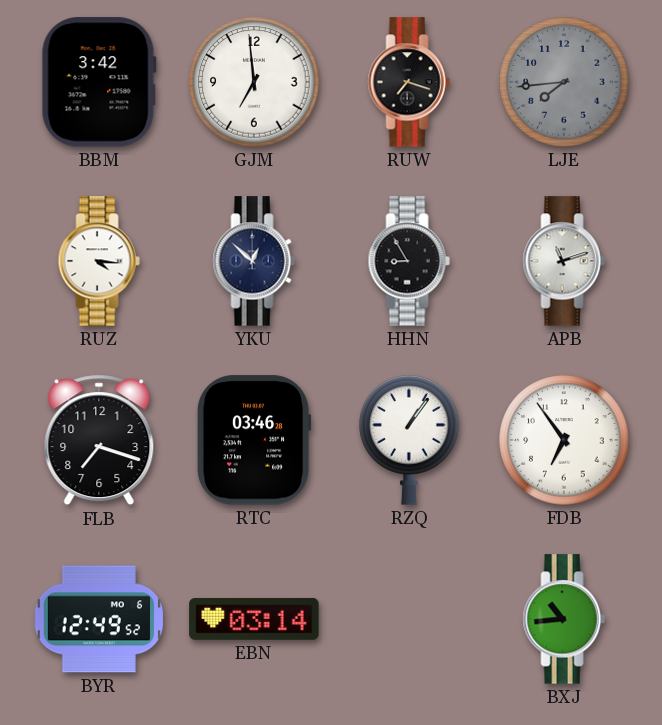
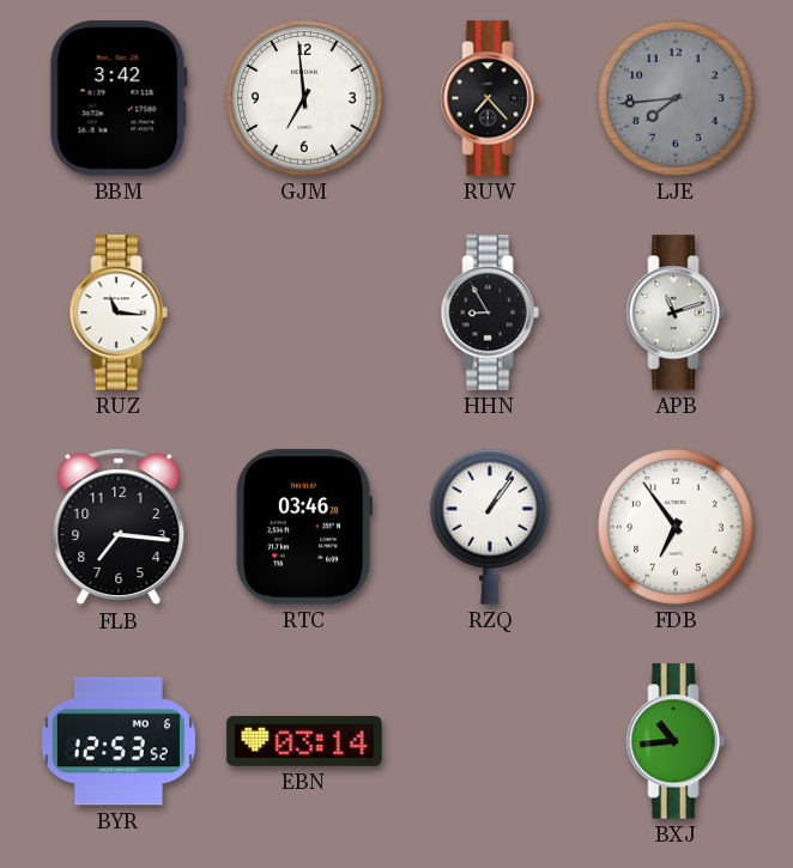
RUW: 7:18 -> 7:23 (490, 98)
RUZ: 4:16 -> 11:16 (119, 312)
YKU: 12:52 -> none (254, 261)
FLB: 7:18 -> 7:16 (119, 527)
BYR: 12:49 -> 12:53 (119, 741)
